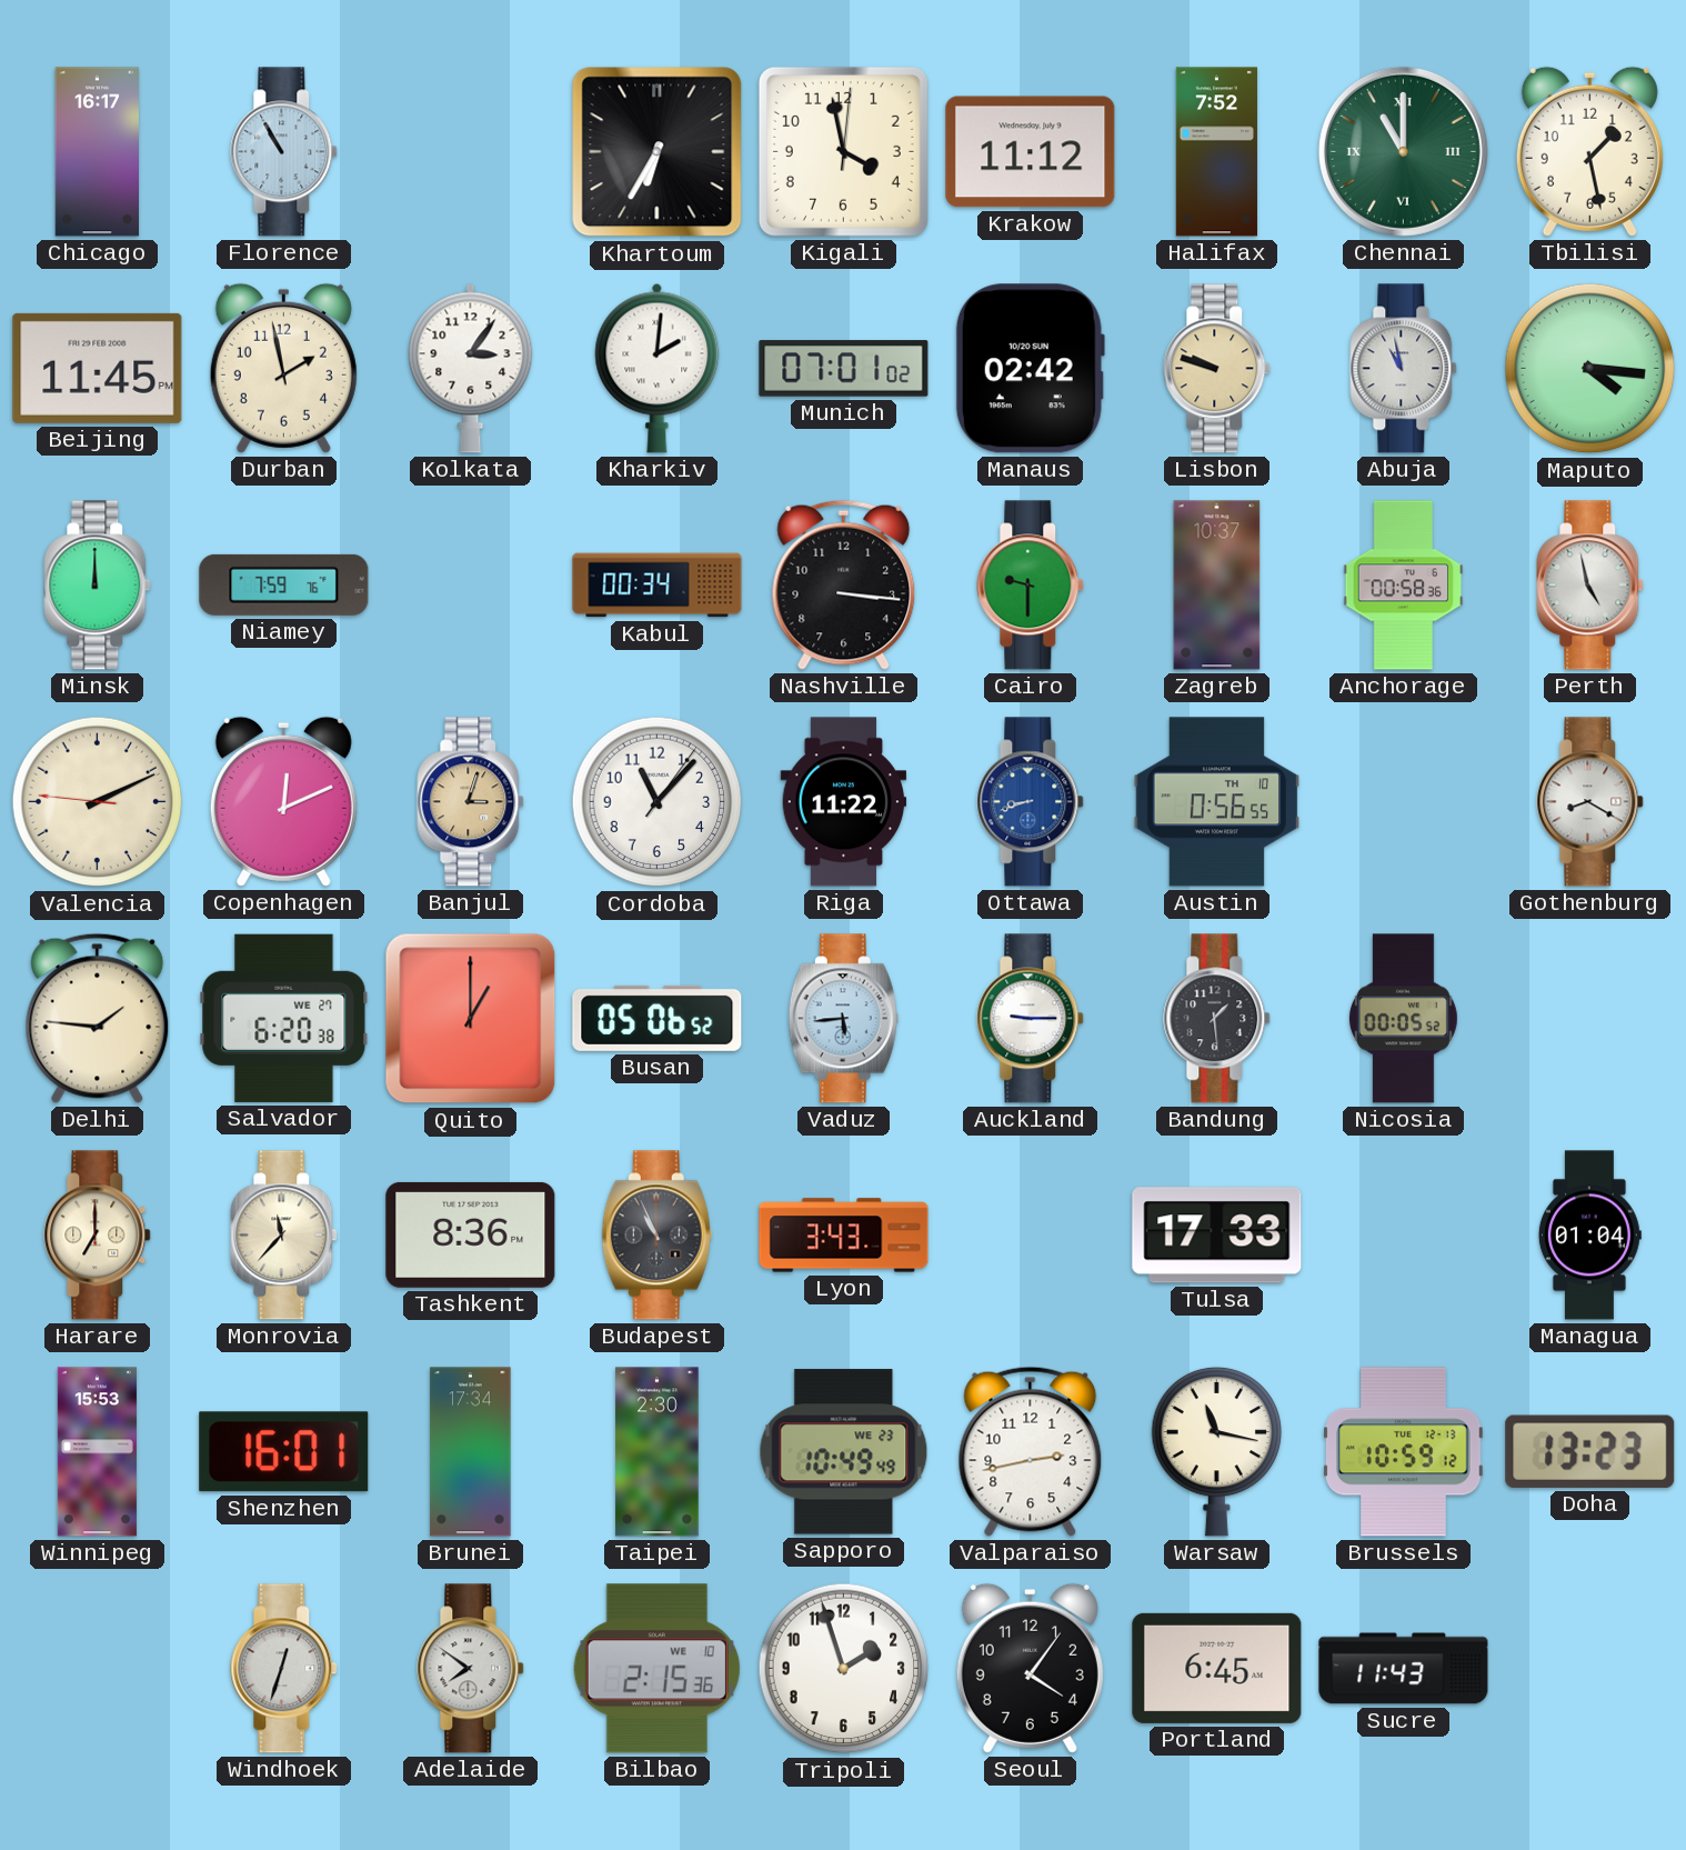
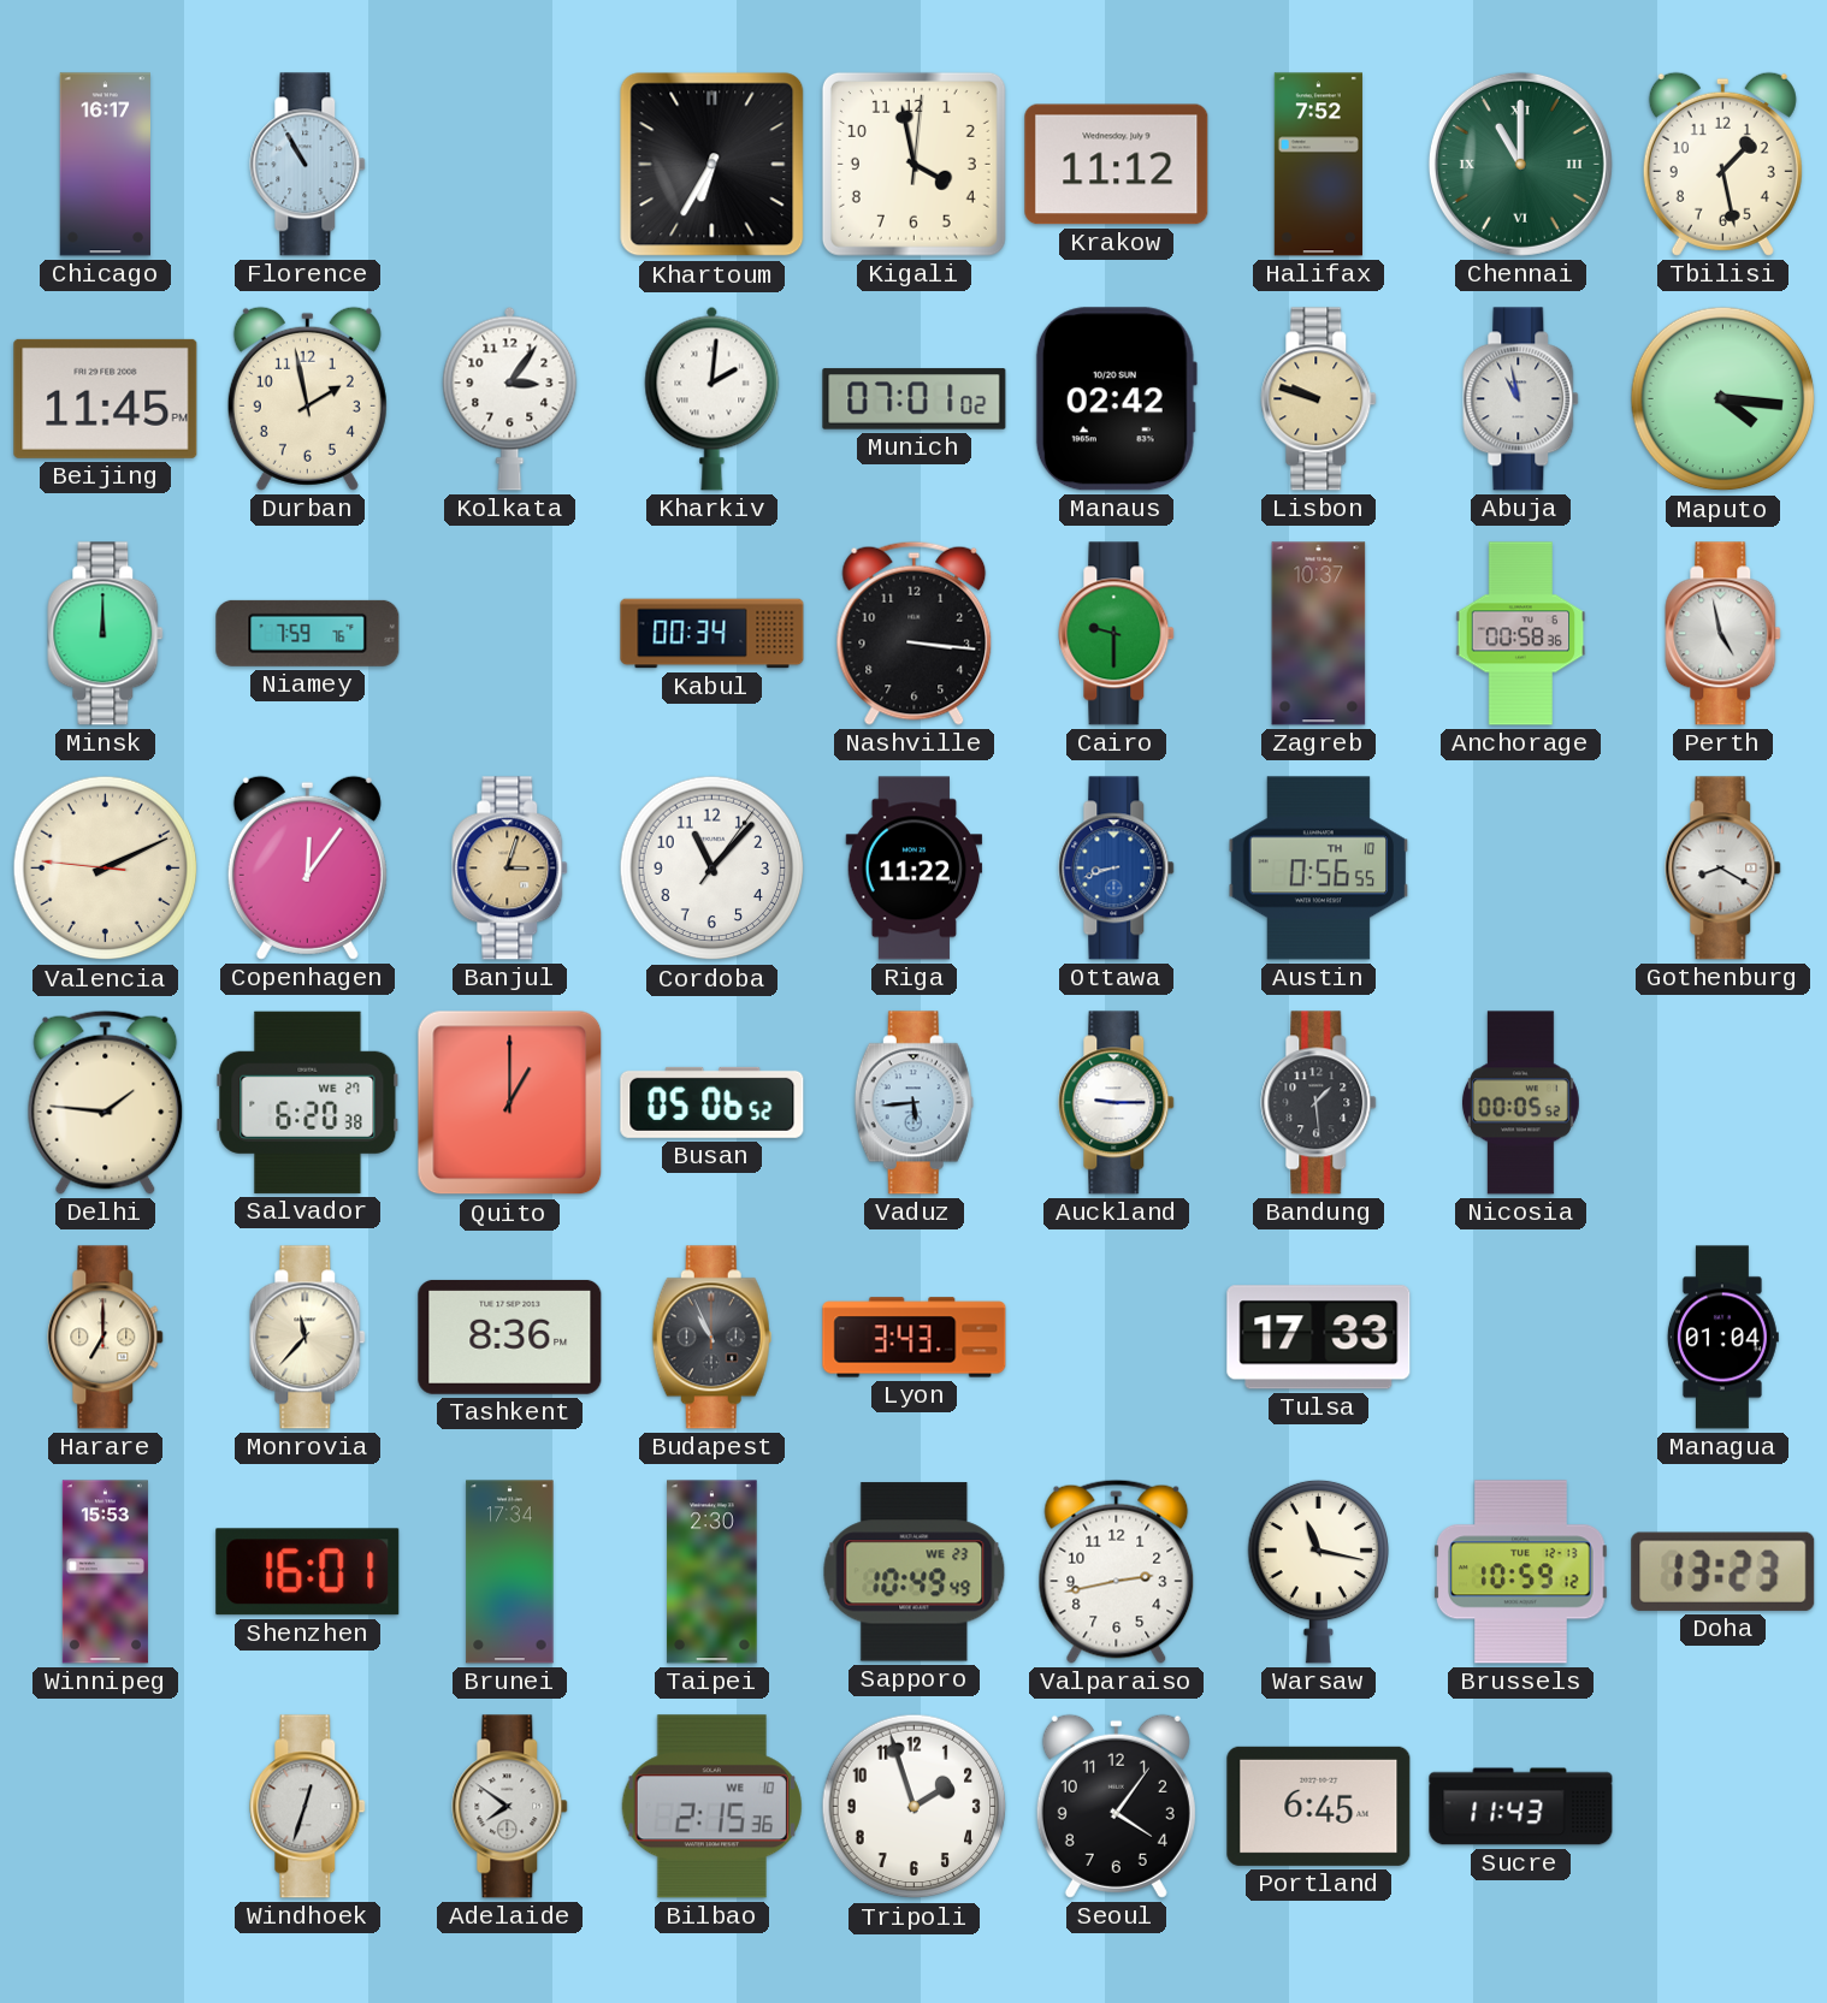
Copenhagen: 12:11 -> 12:06 (307, 867)
